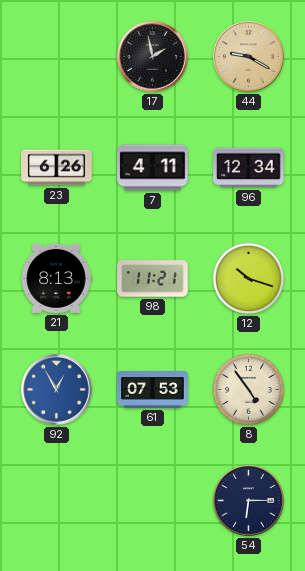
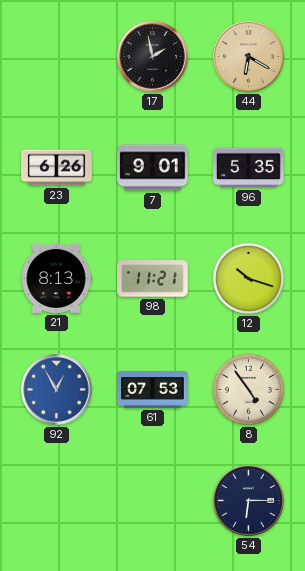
44: 9:20 -> 6:20 (249, 57)
7: 4:11 -> 9:01 (153, 168)
96: 12:34 -> 5:35 (249, 168)
